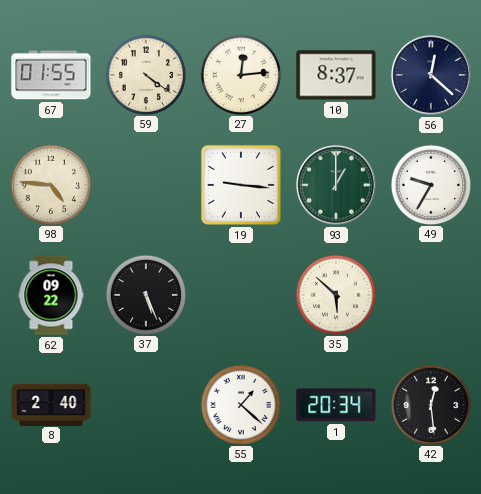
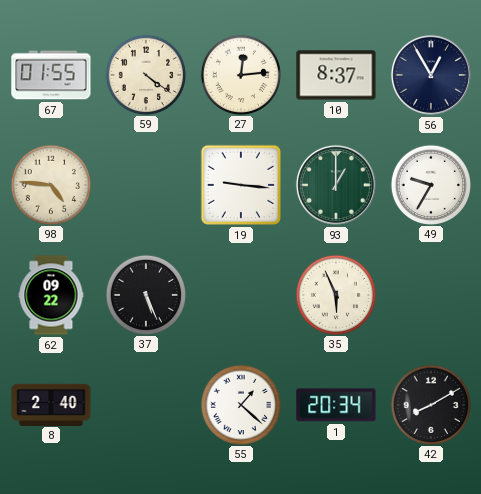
56: 12:22 -> 12:55 (431, 75)
35: 5:52 -> 5:56 (335, 294)
42: 12:29 -> 8:10 (430, 404)
